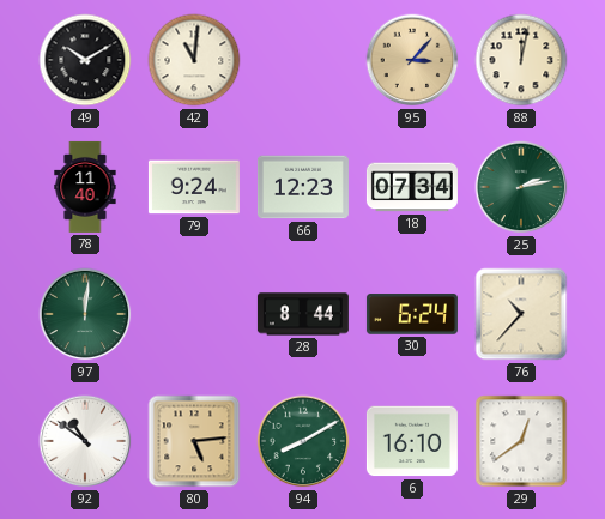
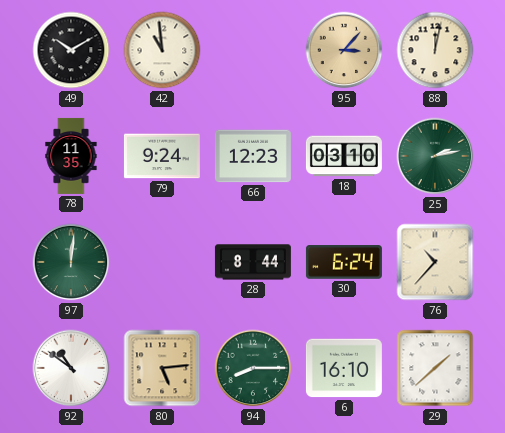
42: 11:01 -> 10:59 (162, 50)
78: 11:40 -> 11:35 (71, 156)
18: 07:34 -> 03:10 (344, 156)
94: 8:10 -> 8:15 (253, 368)
29: 12:39 -> 1:38 (435, 368)
